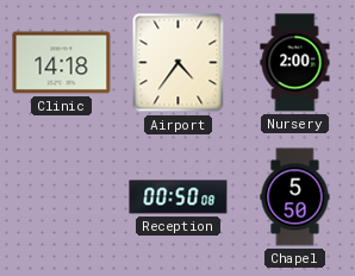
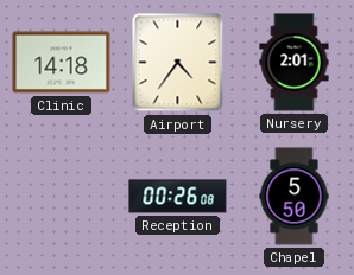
Nursery: 2:00 -> 2:01 (295, 63)
Reception: 00:50 -> 00:26 (178, 197)
